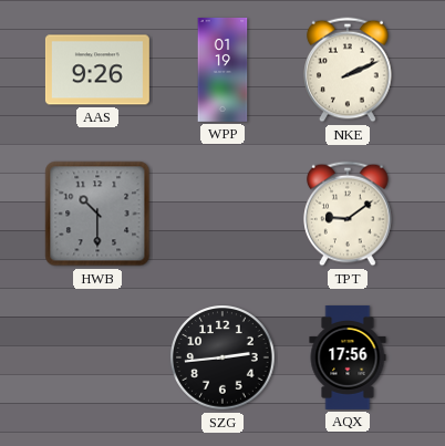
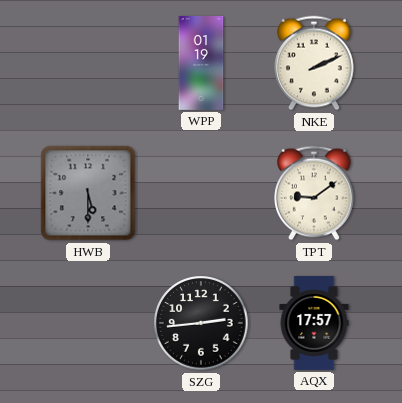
AAS: 9:26 -> none (97, 70)
HWB: 10:30 -> 5:30 (88, 193)
AQX: 17:56 -> 17:57 (314, 323)
